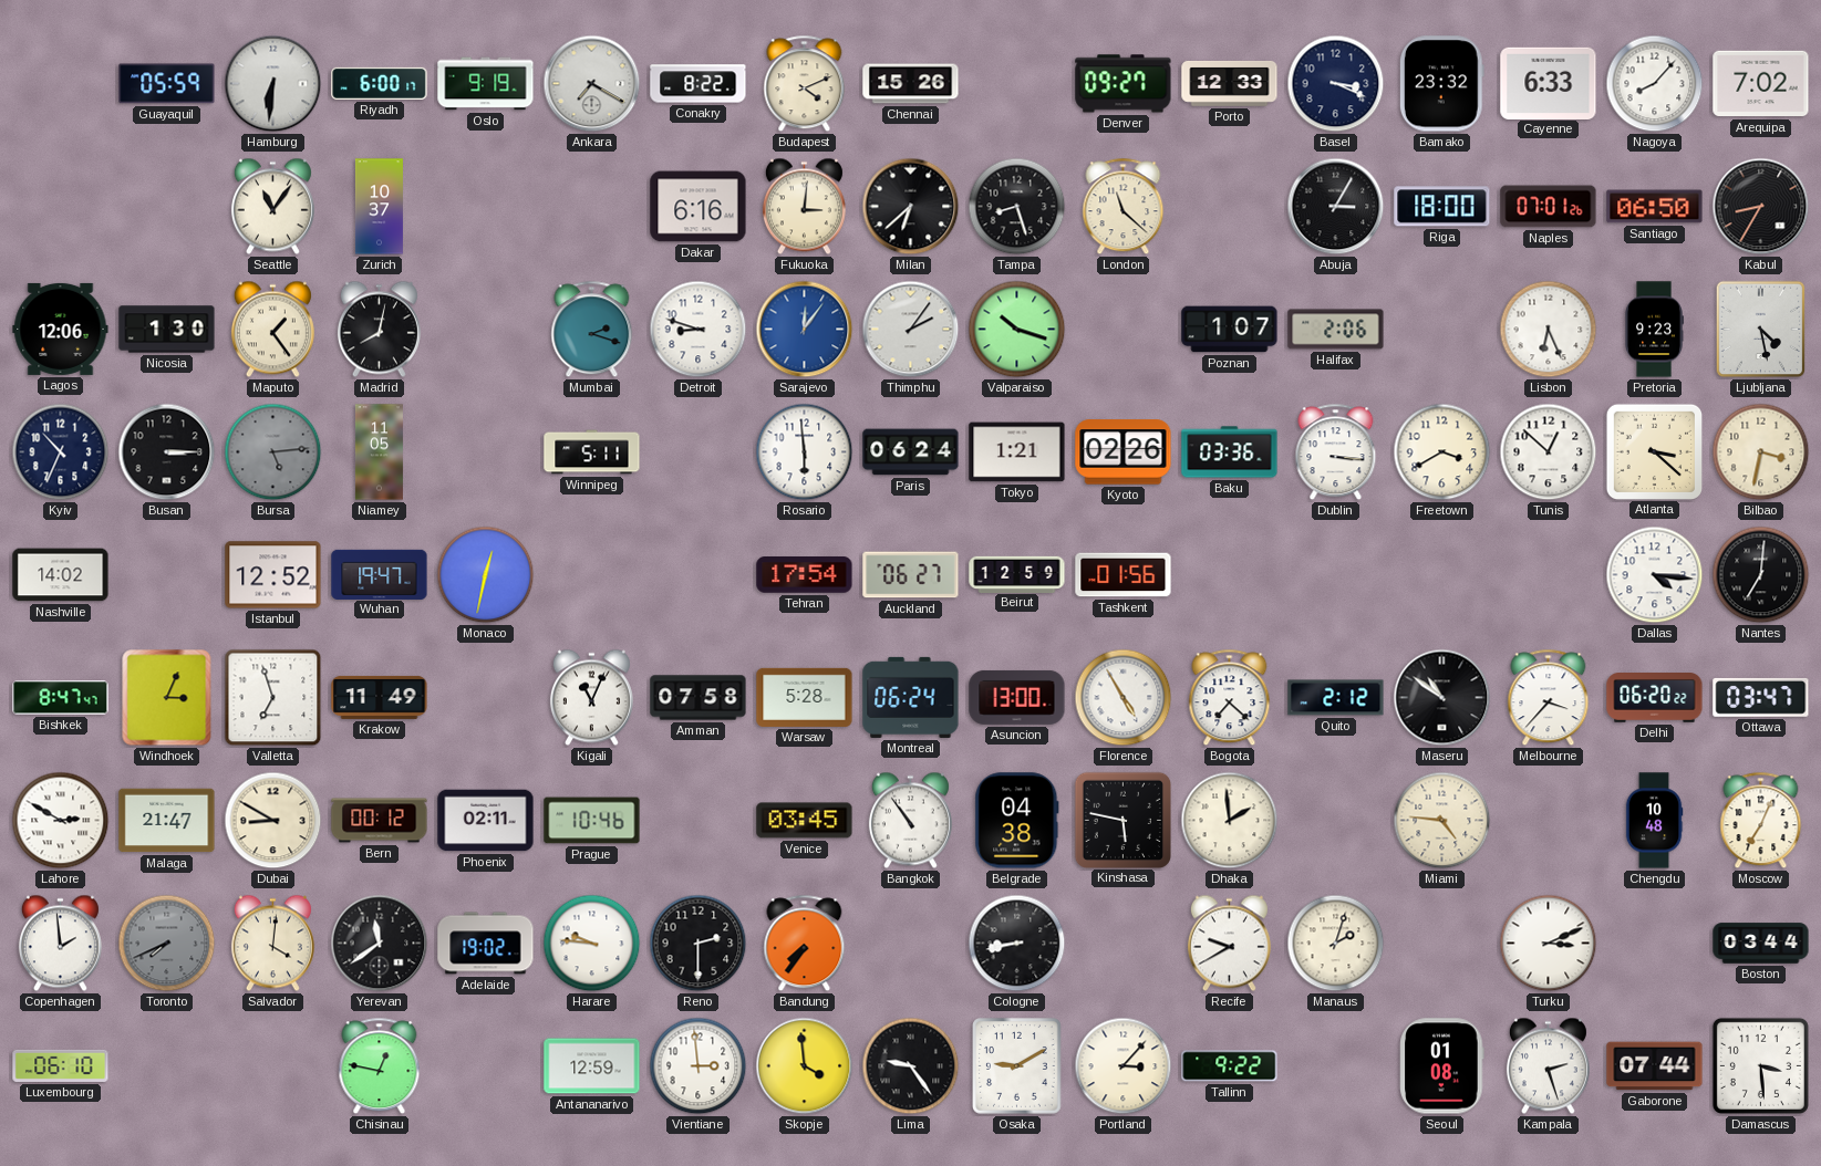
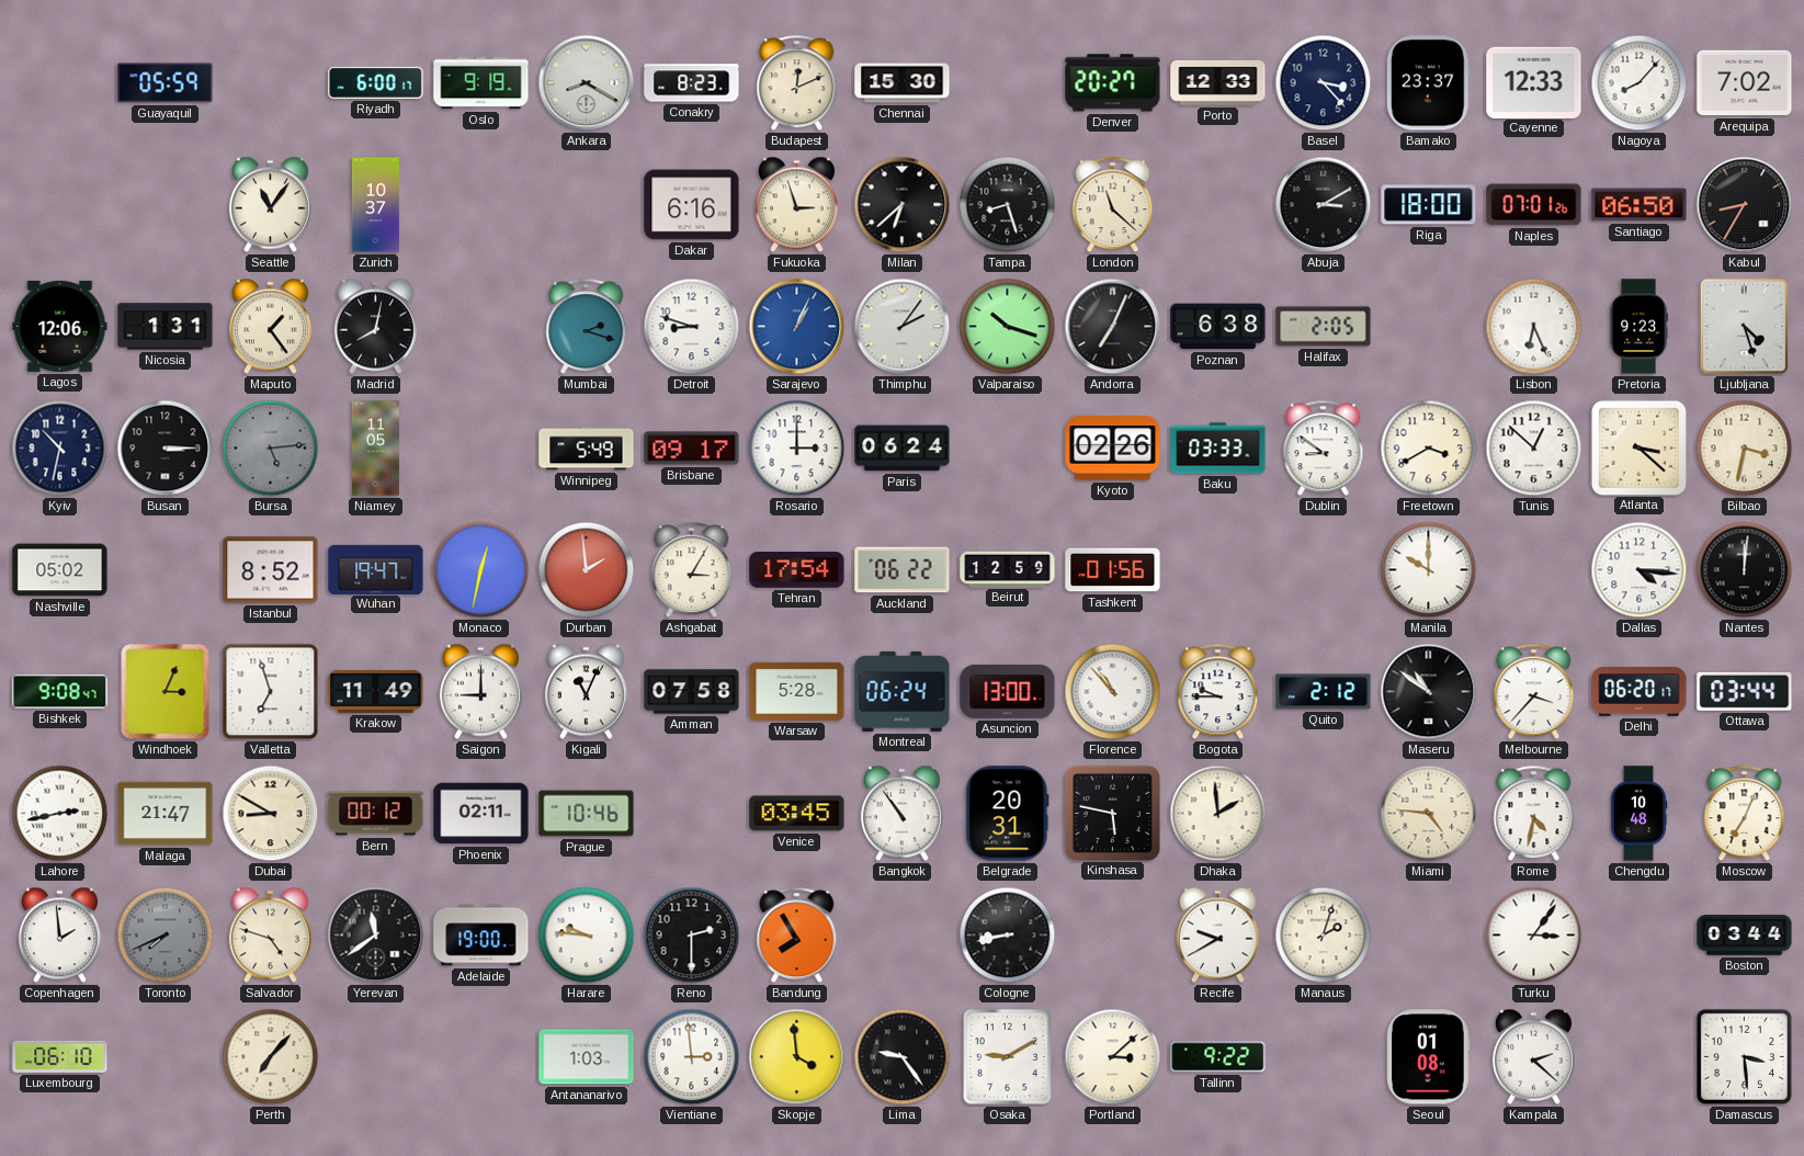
Hamburg: 6:31 -> none (273, 84)
Ankara: 7:20 -> 8:20 (587, 83)
Conakry: 8:22 -> 8:23 (692, 83)
Budapest: 4:11 -> 12:11 (797, 83)
Chennai: 15:26 -> 15:30 (903, 83)
Denver: 09:27 -> 20:27 (1113, 83)
Basel: 3:19 -> 3:23 (1324, 83)
Bamako: 23:32 -> 23:37 (1428, 83)
Cayenne: 6:33 -> 12:33 (1534, 82)
Fukuoka: 3:01 -> 2:57 (796, 205)
Abuja: 3:05 -> 3:10 (1324, 205)
Nicosia: 1:30 -> 1:31 (166, 327)
Sarajevo: 12:06 -> 1:04 (797, 327)
Andorra: none -> 7:04 (1113, 327)
Poznan: 1:07 -> 6:38 (1218, 327)
Halifax: 2:06 -> 2:05 (1324, 327)
Ljubljana: 4:28 -> 4:27 (1745, 327)
Kyiv: 10:34 -> 10:32 (60, 449)
Winnipeg: 5:11 -> 5:49 (587, 449)
Brisbane: none -> 09:17 (692, 449)
Rosario: 5:59 -> 3:00 (797, 449)
Tokyo: 1:21 -> none (1017, 452)
Baku: 03:36 -> 03:33 (1218, 449)
Dublin: 3:16 -> 8:51 (1324, 449)
Nashville: 14:02 -> 05:02 (60, 570)
Istanbul: 12:52 -> 8:52 (271, 570)
Durban: none -> 1:59 (587, 570)
Ashgabat: none -> 3:05 (692, 570)
Auckland: 06:27 -> 06:22 (903, 570)
Manila: none -> 10:00 (1429, 570)
Nantes: 7:01 -> 12:01 (1745, 570)
Bishkek: 8:47 -> 9:08 (60, 692)
Saigon: none -> 9:00 (480, 692)
Florence: 4:55 -> 10:53 (1113, 692)
Bogota: 7:22 -> 9:45 (1218, 692)
Delhi: 06:20:22 -> 06:20:17 (1640, 692)
Ottawa: 03:47 -> 03:44 (1745, 691)
Lahore: 2:50 -> 2:43 (60, 814)
Belgrade: 04:38 -> 20:31 (1008, 814)
Rome: none -> 4:32 (1534, 814)
Salvador: 4:01 -> 4:48 (270, 936)
Adelaide: 19:02 -> 19:00 (481, 936)
Bandung: 7:36 -> 7:55 (797, 936)
Turku: 3:11 -> 3:06 (1534, 936)
Perth: none -> 7:07 (271, 1057)
Chisinau: 12:47 -> none (380, 1066)
Antananarivo: 12:59 -> 1:03 (587, 1057)
Portland: 3:07 -> 3:08 (1113, 1057)
Kampala: 2:27 -> 2:22 (1533, 1057)
Gaborone: 07:44 -> none (1655, 1066)
